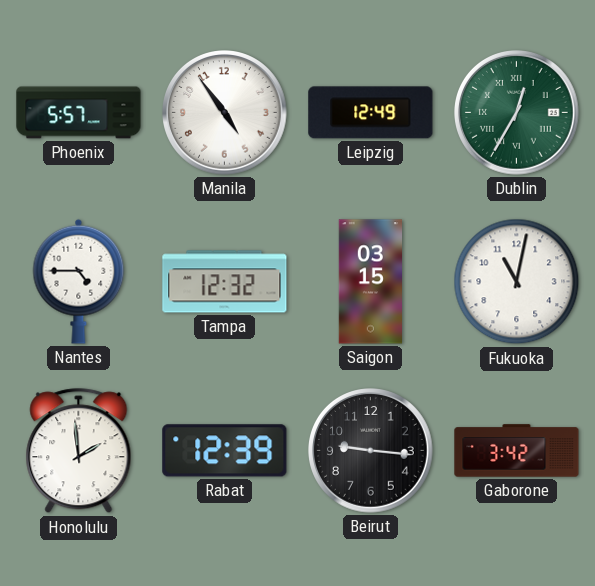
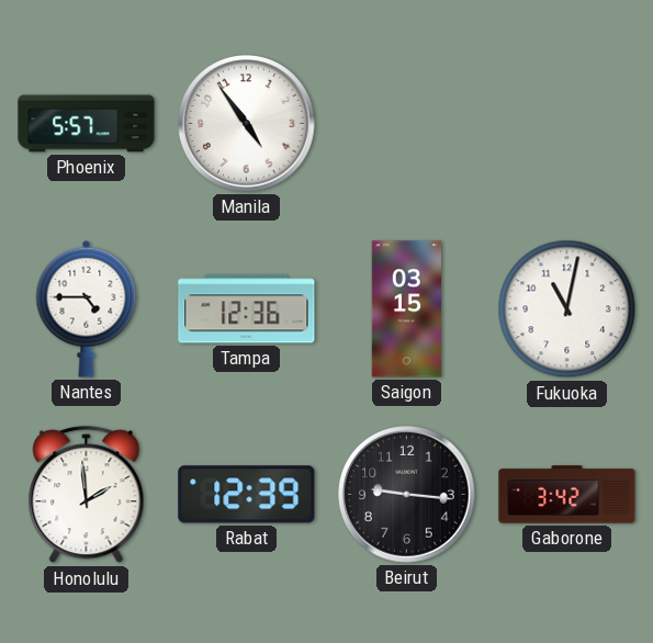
Leipzig: 12:49 -> none (371, 113)
Dublin: 12:35 -> none (517, 113)
Tampa: 12:32 -> 12:36 (247, 309)
